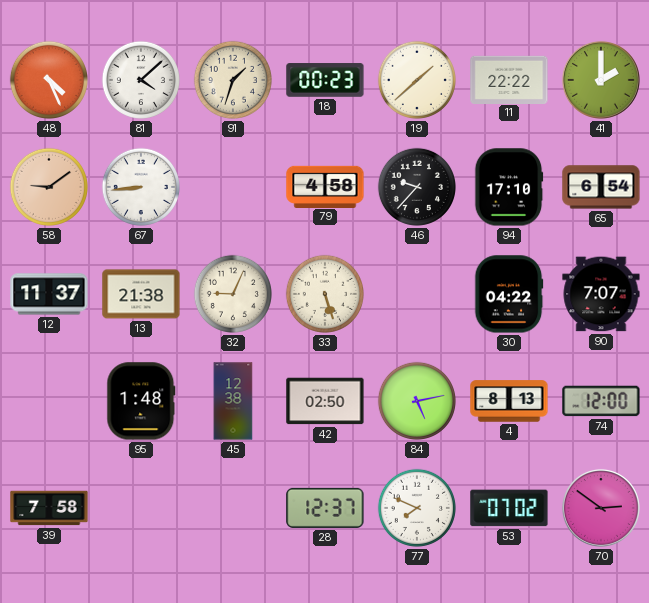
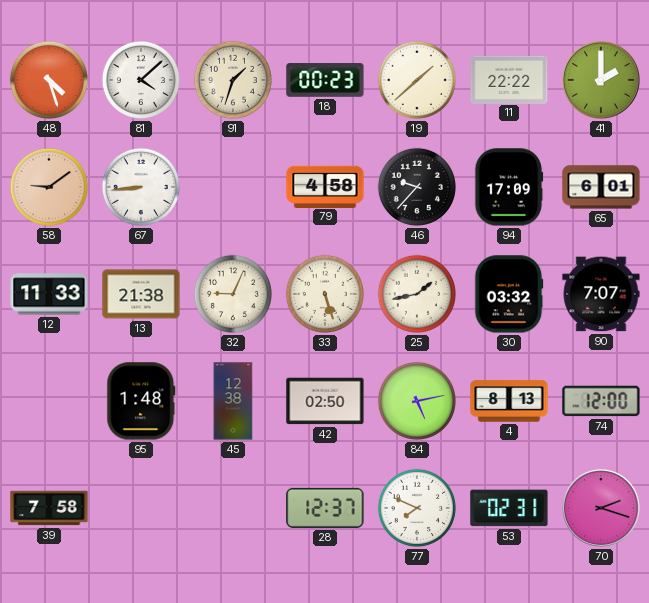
48: 4:26 -> 4:27 (49, 80)
94: 17:10 -> 17:09 (509, 187)
65: 6:54 -> 6:01 (601, 187)
12: 11:37 -> 11:33 (49, 294)
25: none -> 1:43 (417, 294)
30: 04:22 -> 03:32 (509, 294)
53: 07:02 -> 02:31 (509, 508)
70: 2:51 -> 2:18 (601, 508)
